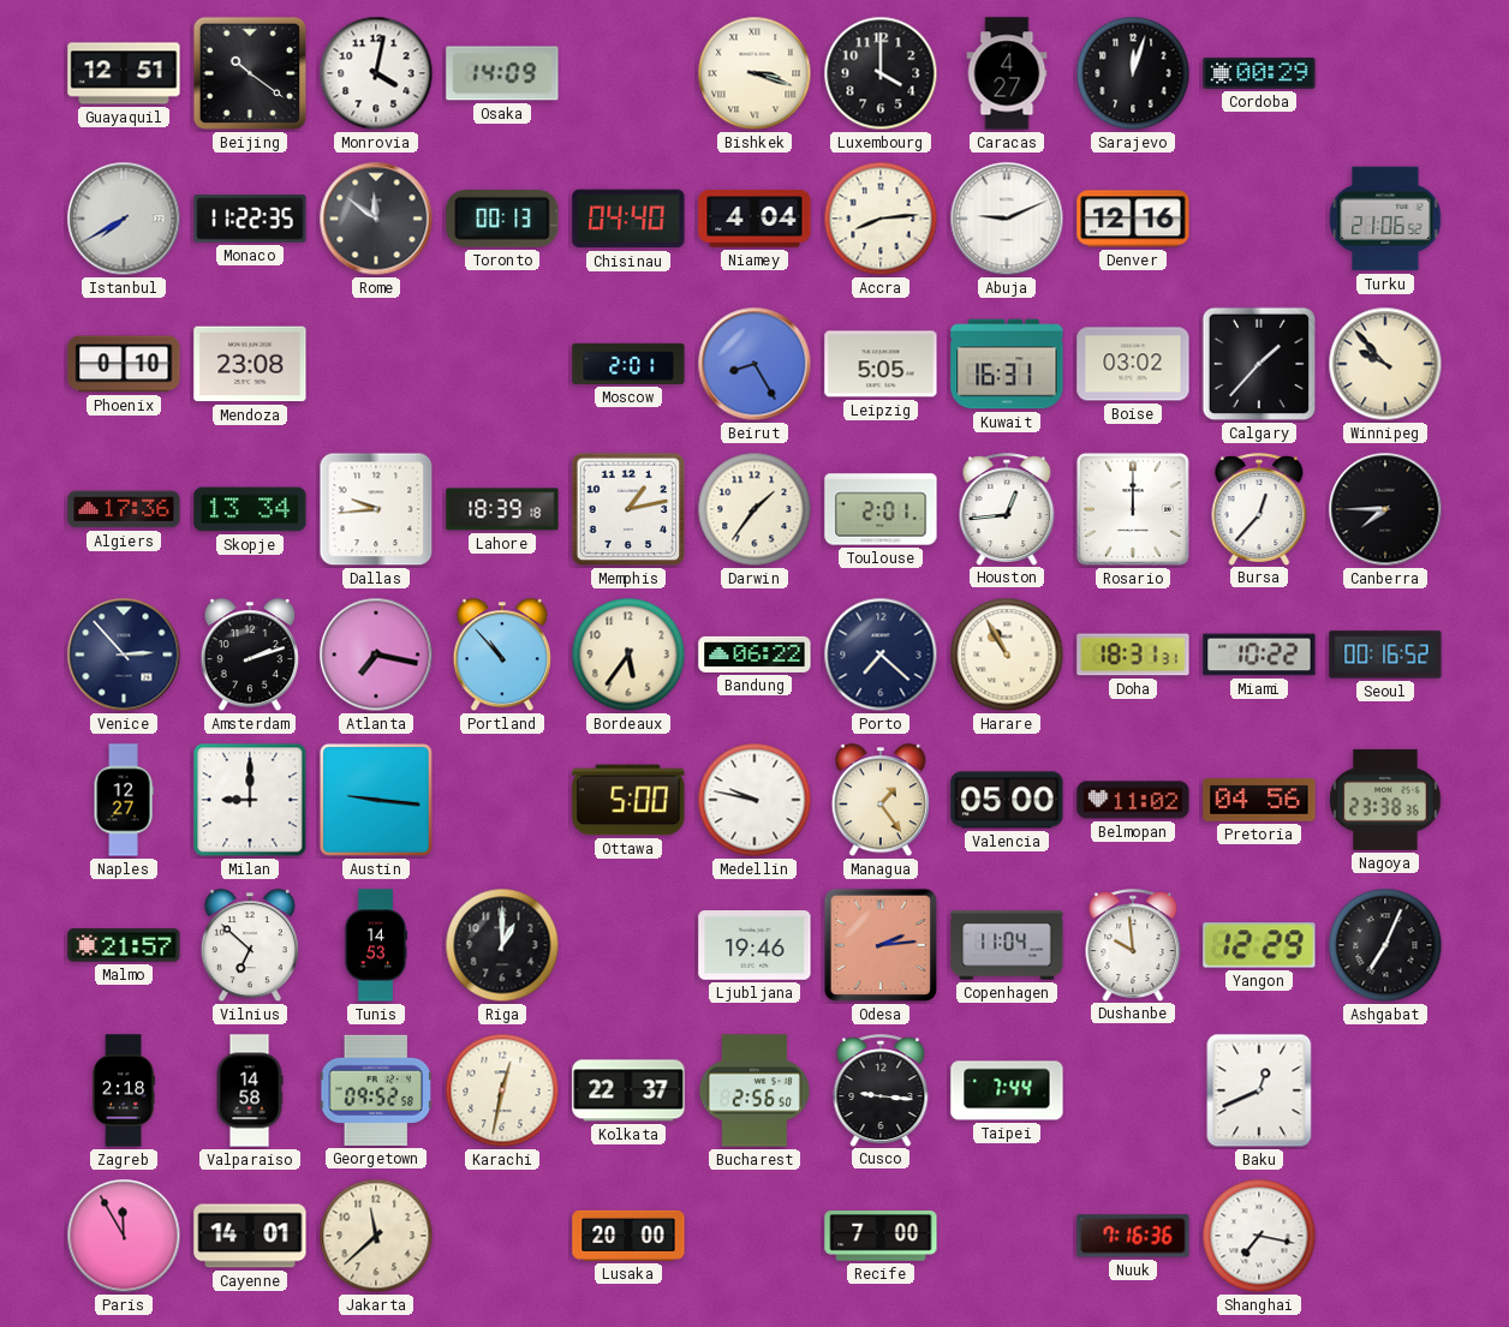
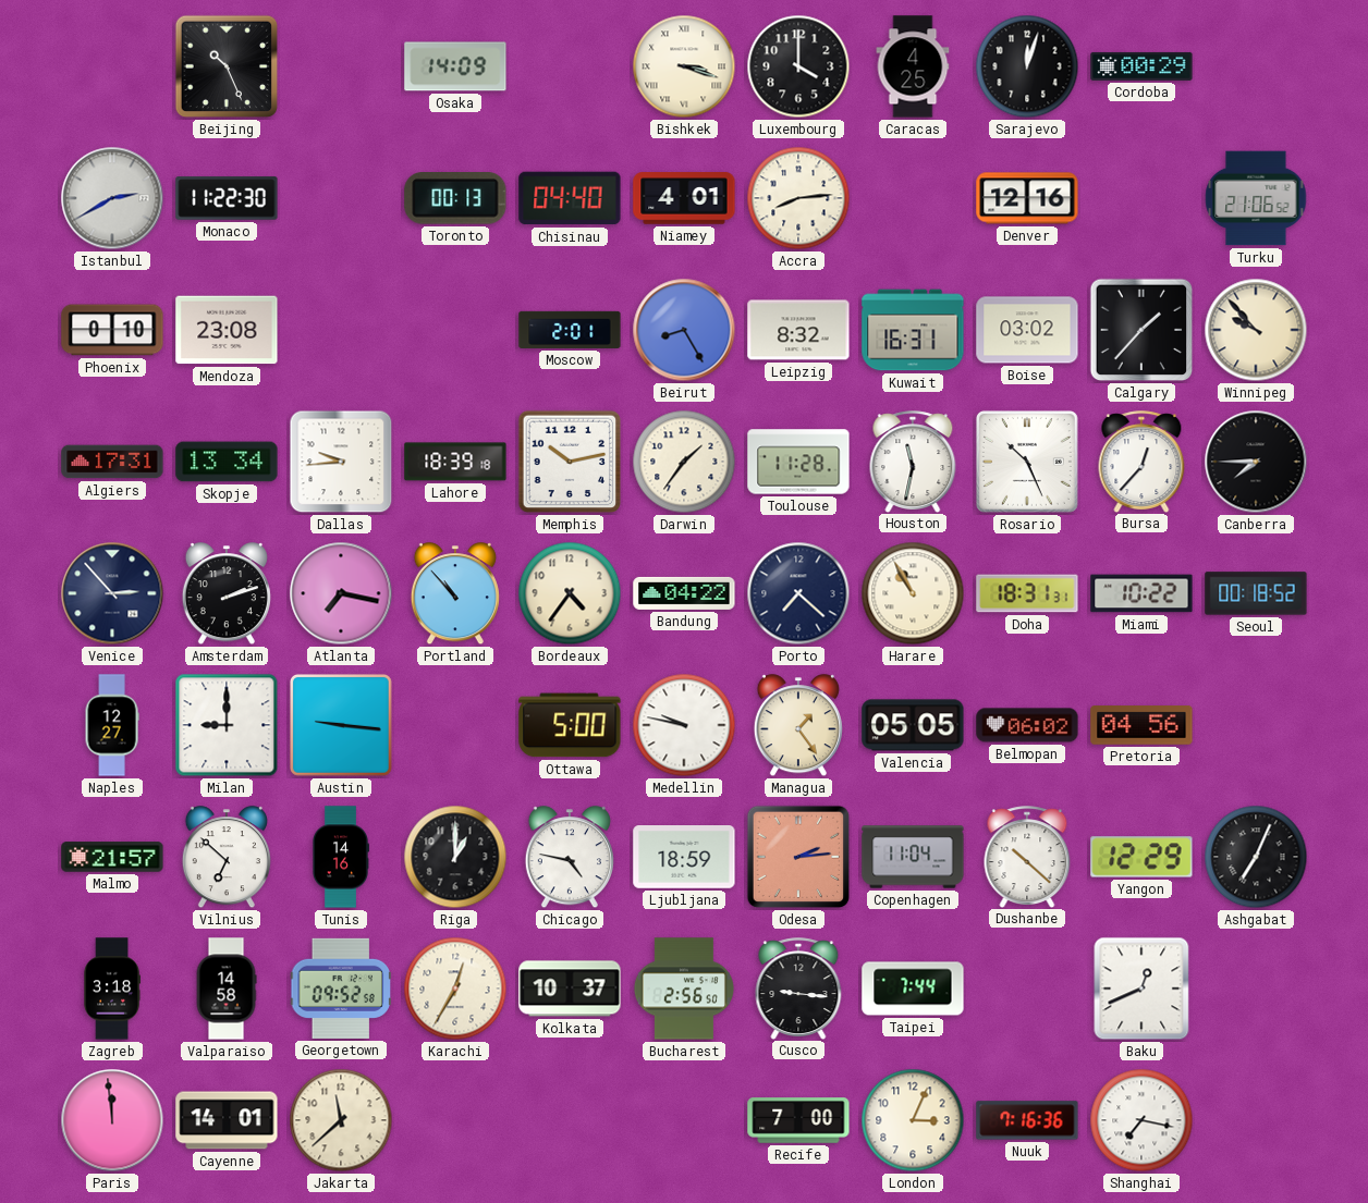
Guayaquil: 12:51 -> none (124, 73)
Beijing: 10:21 -> 10:26 (227, 66)
Monrovia: 4:02 -> none (376, 73)
Caracas: 4:27 -> 4:25 (913, 66)
Istanbul: 7:40 -> 2:40 (112, 198)
Monaco: 11:22:35 -> 11:22:30 (227, 198)
Rome: 11:51 -> none (376, 219)
Niamey: 4:04 -> 4:01 (684, 198)
Abuja: 9:11 -> none (1007, 219)
Leipzig: 5:05 -> 8:32 (798, 330)
Algiers: 17:36 -> 17:31 (112, 462)
Memphis: 1:13 -> 10:13 (570, 462)
Toulouse: 2:01 -> 11:28 (798, 462)
Houston: 12:44 -> 11:32 (913, 462)
Rosario: 12:00 -> 10:26 (1027, 462)
Bordeaux: 5:36 -> 4:36 (570, 593)
Bandung: 06:22 -> 04:22 (684, 593)
Seoul: 00:16 -> 00:18 (1256, 593)
Valencia: 05:00 -> 05:05 (913, 725)
Belmopan: 11:02 -> 06:02 (1027, 725)
Nagoya: 23:38 -> none (1385, 800)
Tunis: 14:53 -> 14:16 (341, 857)
Chicago: none -> 4:47 (570, 858)
Ljubljana: 19:46 -> 18:59 (684, 858)
Dushanbe: 9:59 -> 10:22 (1027, 857)
Zagreb: 2:18 -> 3:18 (111, 989)
Karachi: 12:32 -> 12:35 (455, 989)
Kolkata: 22:37 -> 10:37 (570, 989)
Paris: 11:55 -> 11:59 (112, 1120)
Lusaka: 20:00 -> none (628, 1236)
London: none -> 3:04 (913, 1120)
